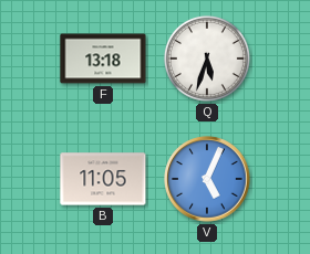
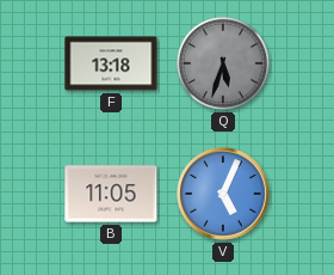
Q dial: white -> grey (223, 63)
